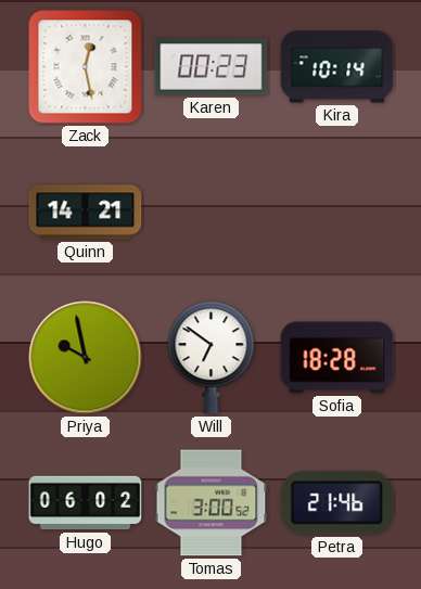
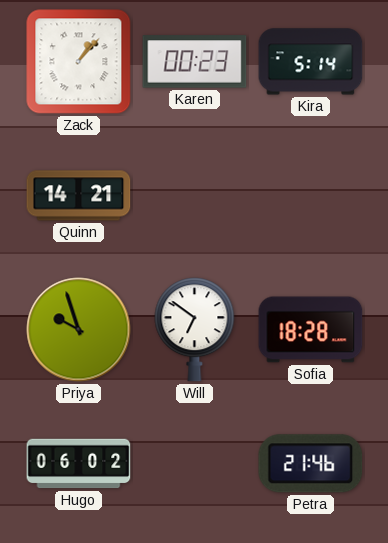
Zack: 12:28 -> 1:07 (79, 62)
Kira: 10:14 -> 5:14 (311, 62)
Priya: 9:58 -> 9:57 (79, 330)
Tomas: 3:00 -> none (212, 503)
